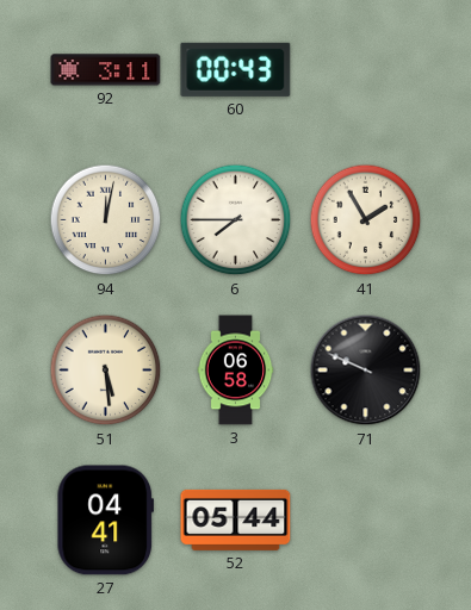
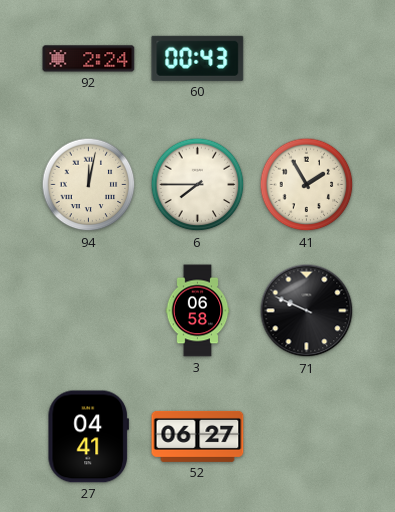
92: 3:11 -> 2:24 (89, 59)
51: 5:29 -> none (106, 371)
52: 05:44 -> 06:27 (198, 436)
